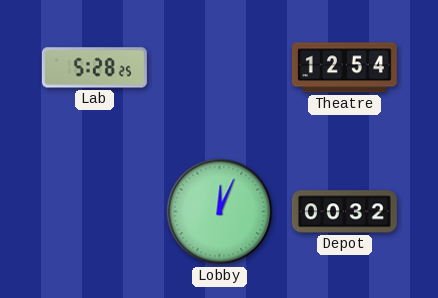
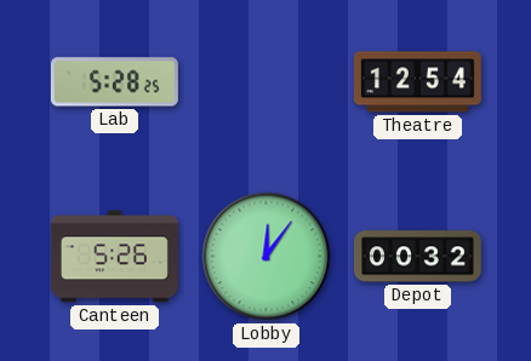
Canteen: none -> 5:26 (114, 257)
Lobby: 12:04 -> 12:06 (267, 257)
